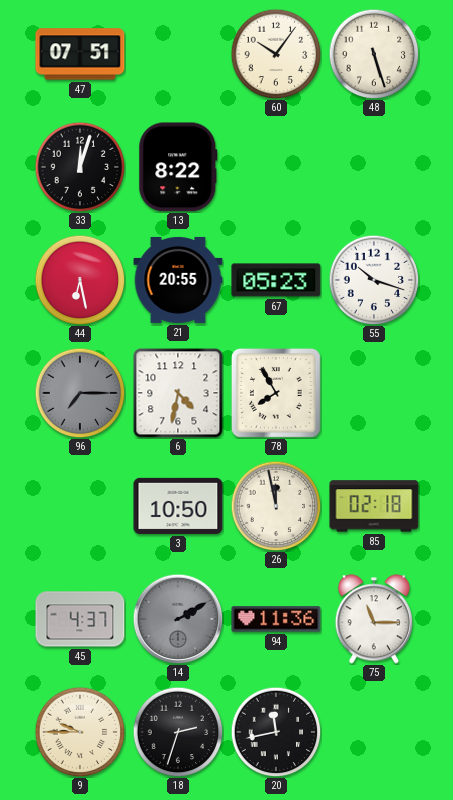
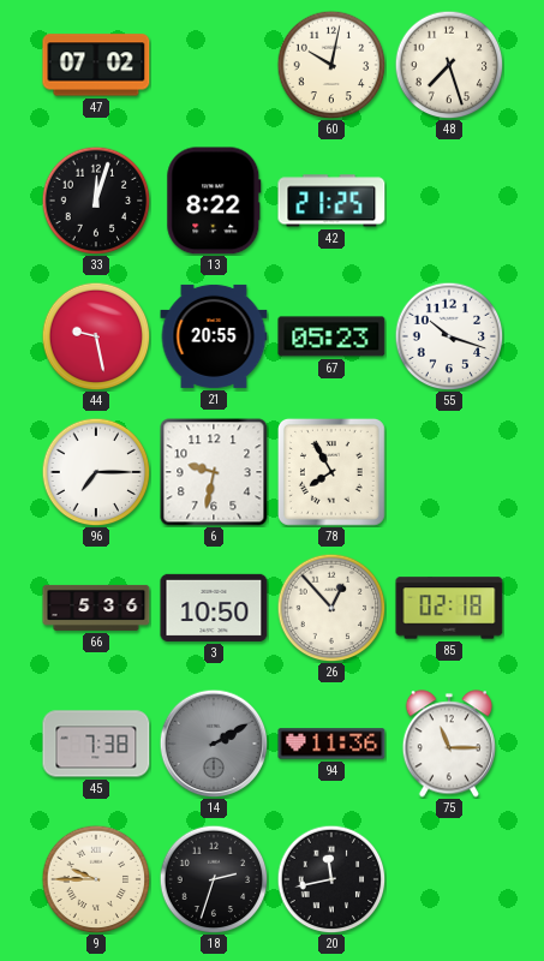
47: 07:51 -> 07:02 (96, 65)
60: 10:06 -> 10:02 (331, 65)
48: 5:27 -> 7:27 (449, 65)
42: none -> 21:25 (331, 201)
44: 6:28 -> 9:28 (96, 336)
96 dial: grey -> white (96, 472)
6: 4:32 -> 9:32 (214, 472)
66: none -> 5:36 (96, 608)
26: 11:58 -> 12:53 (331, 608)
45: 4:37 -> 7:38 (96, 744)
